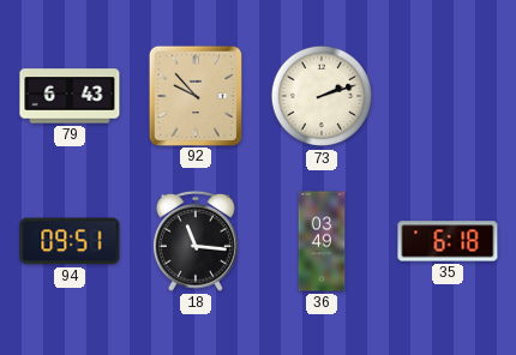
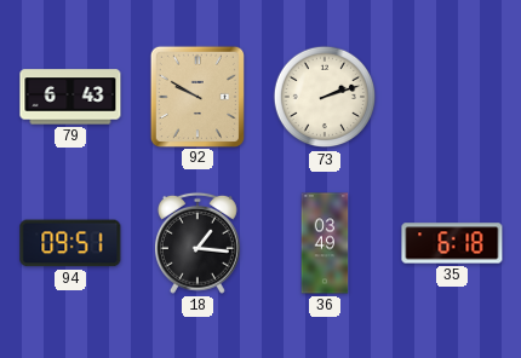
92: 9:53 -> 9:50 (196, 96)
18: 11:16 -> 1:16 (197, 243)
